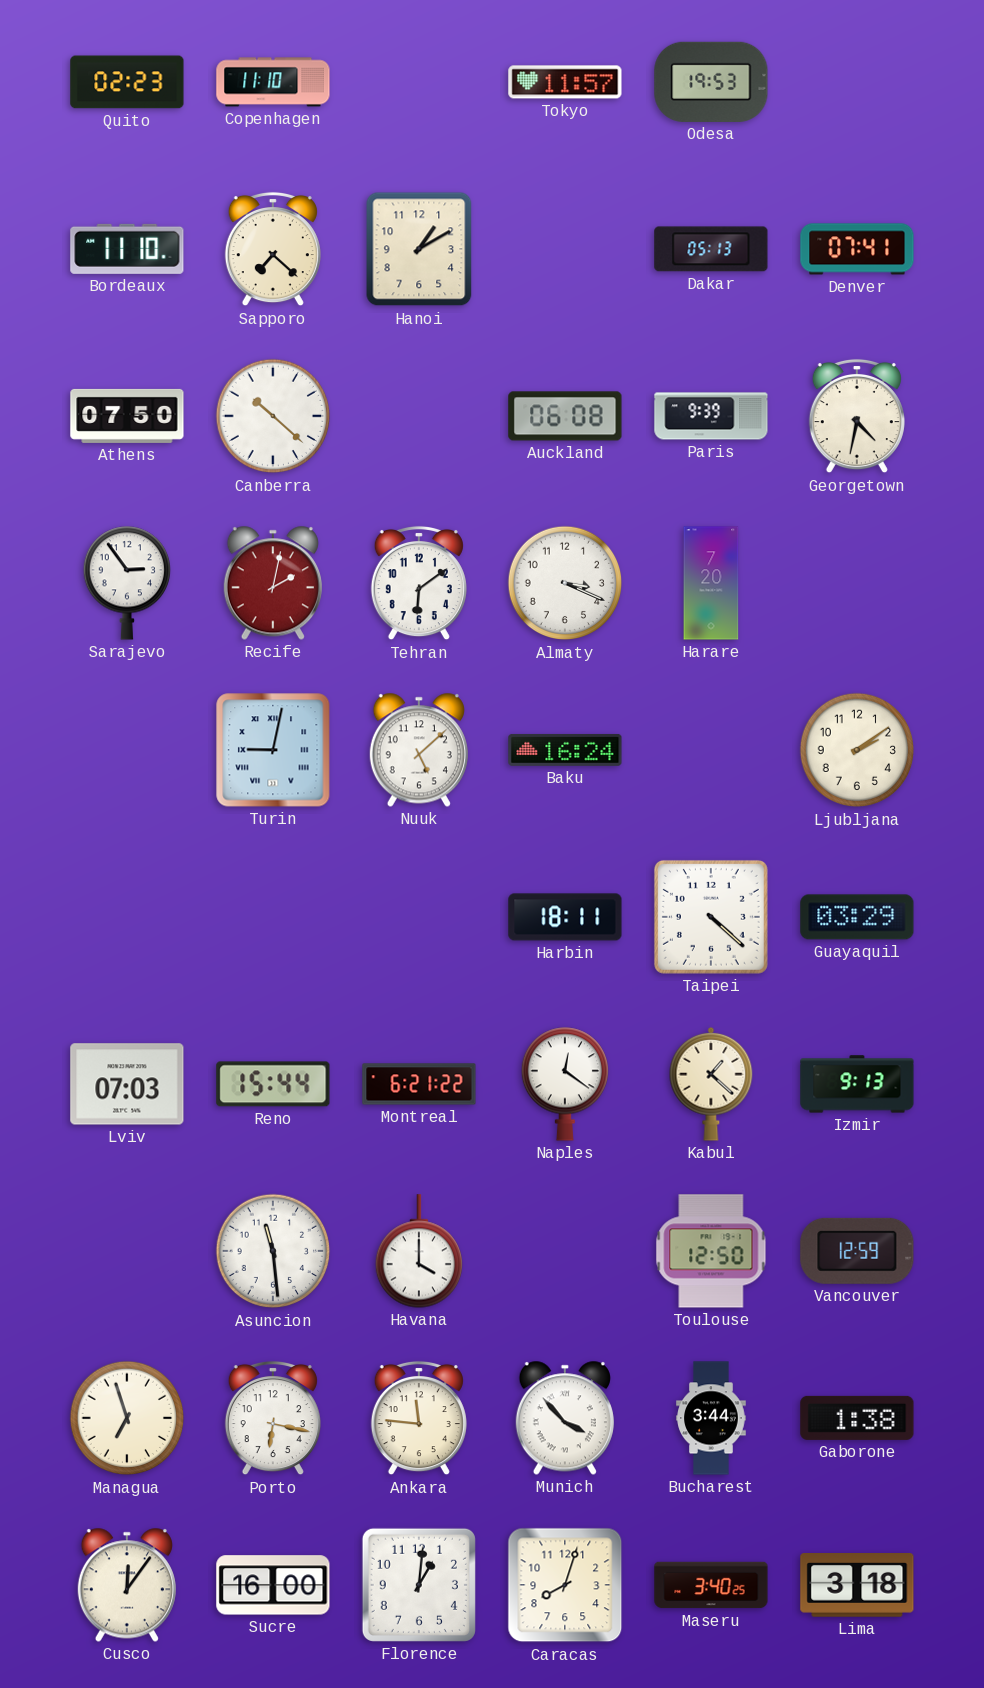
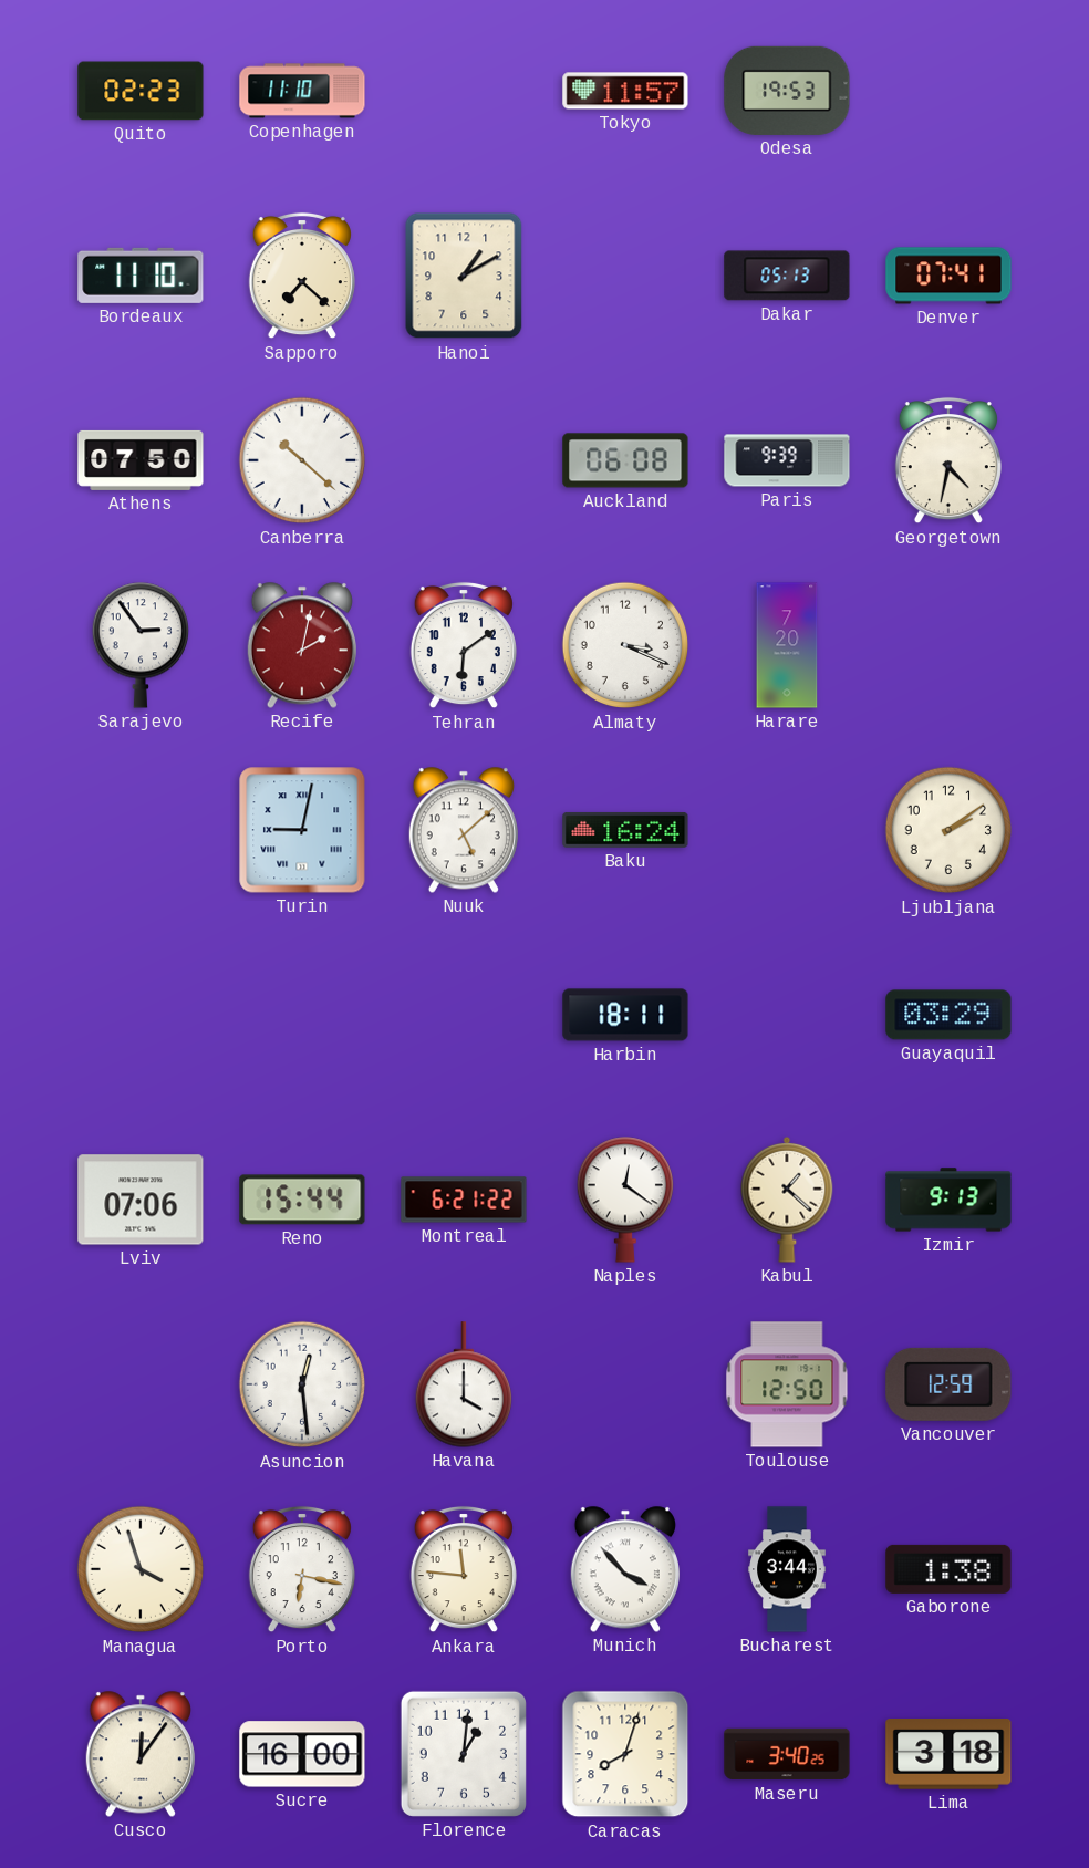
Taipei: 4:22 -> none (711, 917)
Lviv: 07:03 -> 07:06 (141, 1200)
Asuncion: 11:29 -> 12:29 (302, 1384)
Managua: 6:57 -> 3:57 (141, 1569)
